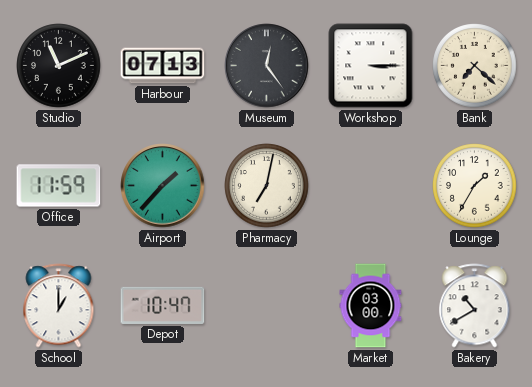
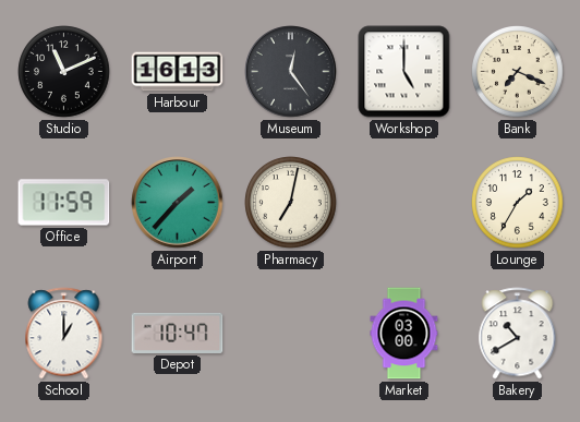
Harbour: 07:13 -> 16:13 (178, 72)
Workshop: 3:15 -> 5:00 (404, 72)
Bank: 7:22 -> 7:19 (518, 72)
